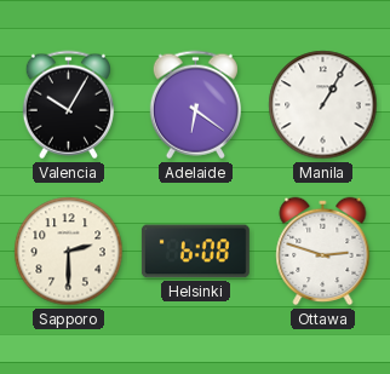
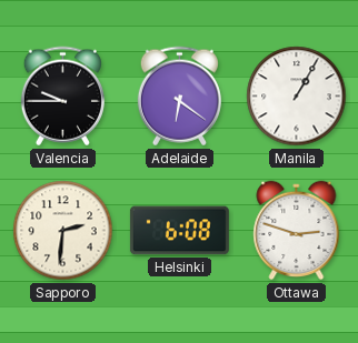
Valencia: 10:05 -> 9:45 (62, 97)
Sapporo: 2:30 -> 2:31 (63, 231)
